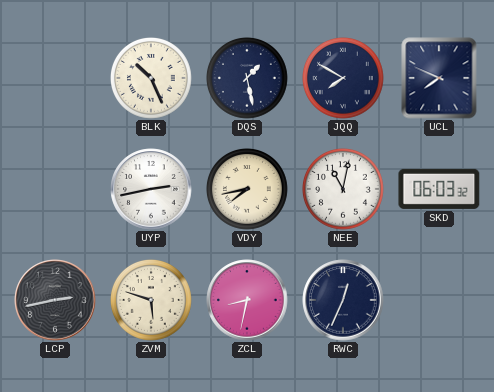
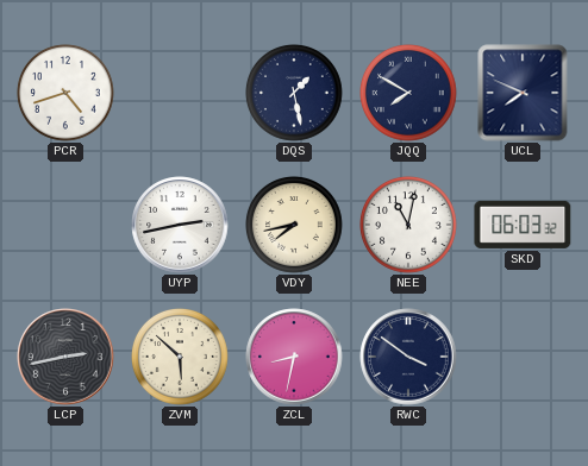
PCR: none -> 4:42 (67, 94)
BLK: 10:26 -> none (152, 79)
ZVM: 5:48 -> 5:52 (181, 358)
RWC: 12:34 -> 3:51 (408, 357)
